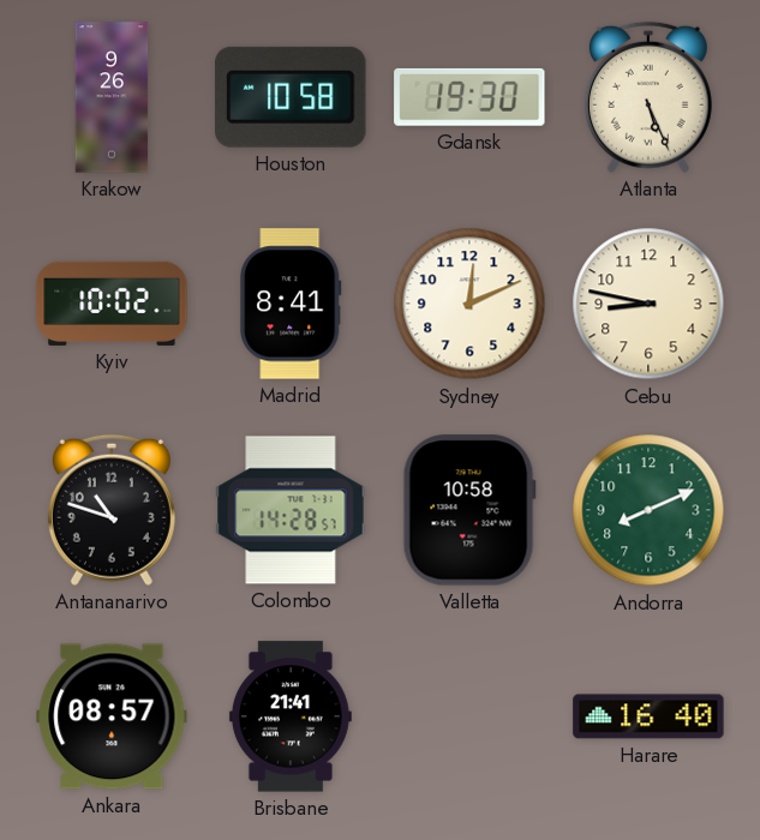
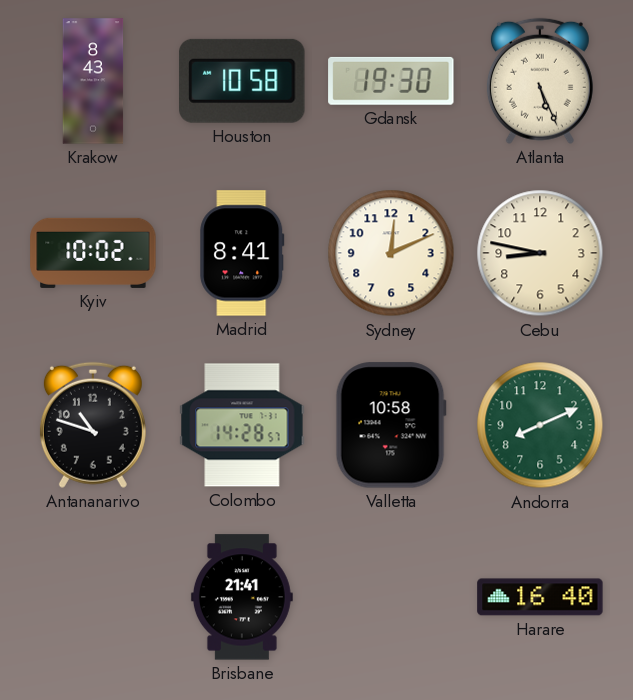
Krakow: 9:26 -> 8:43 (93, 81)
Ankara: 08:57 -> none (112, 716)
